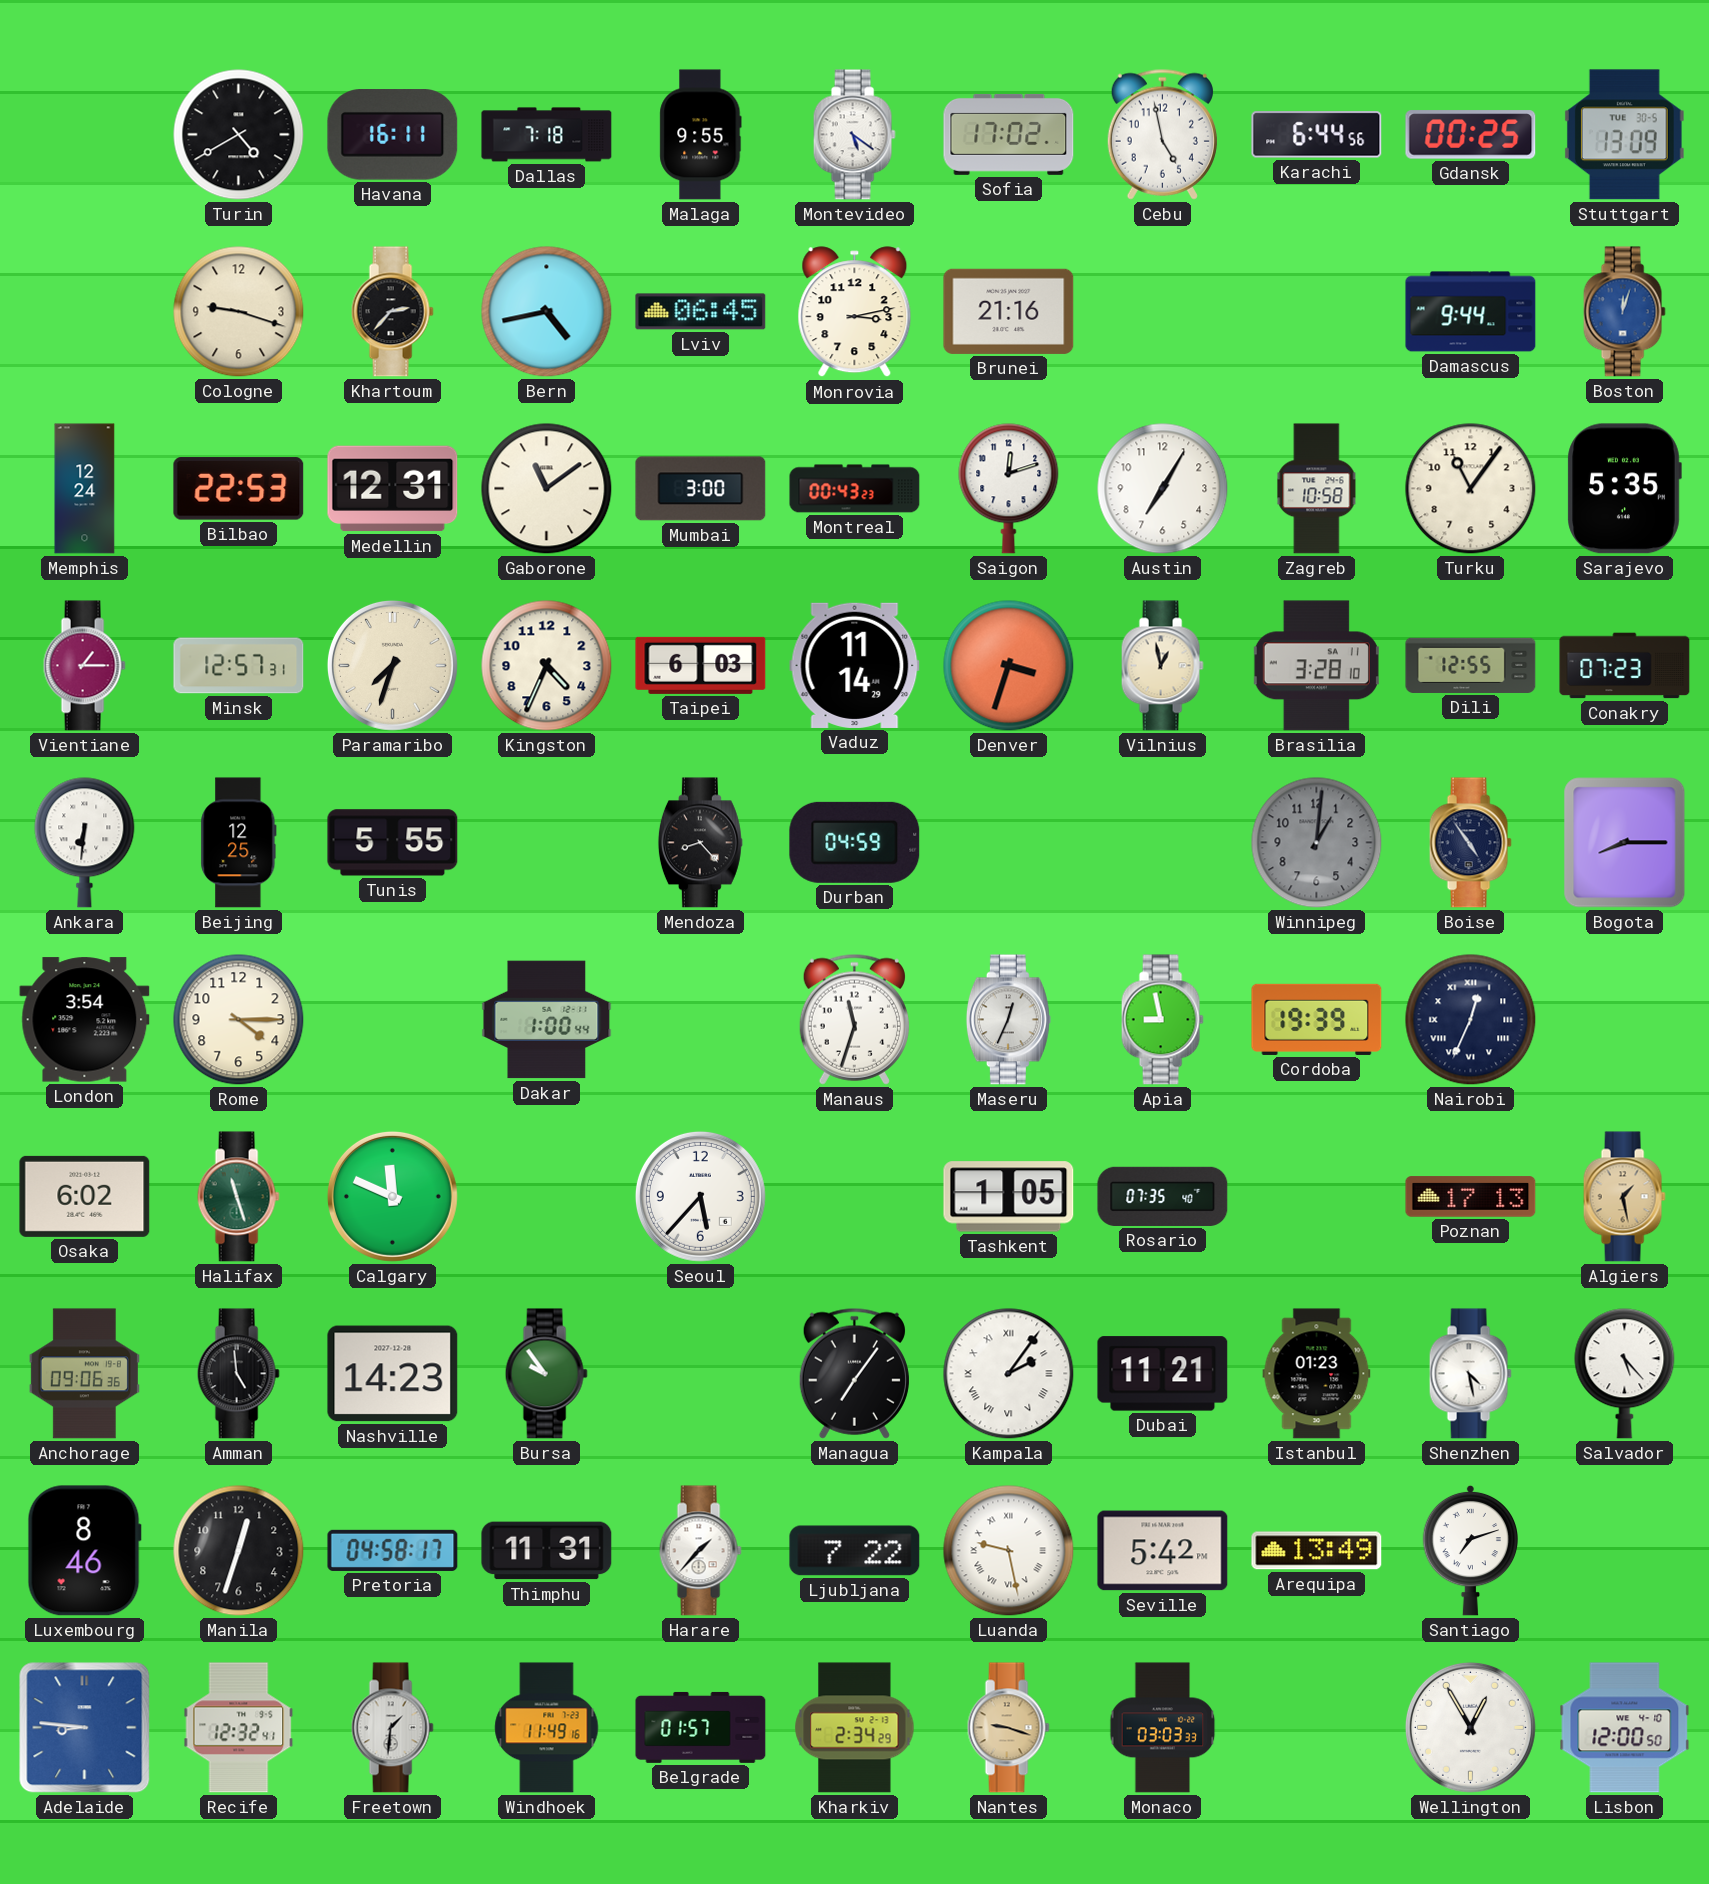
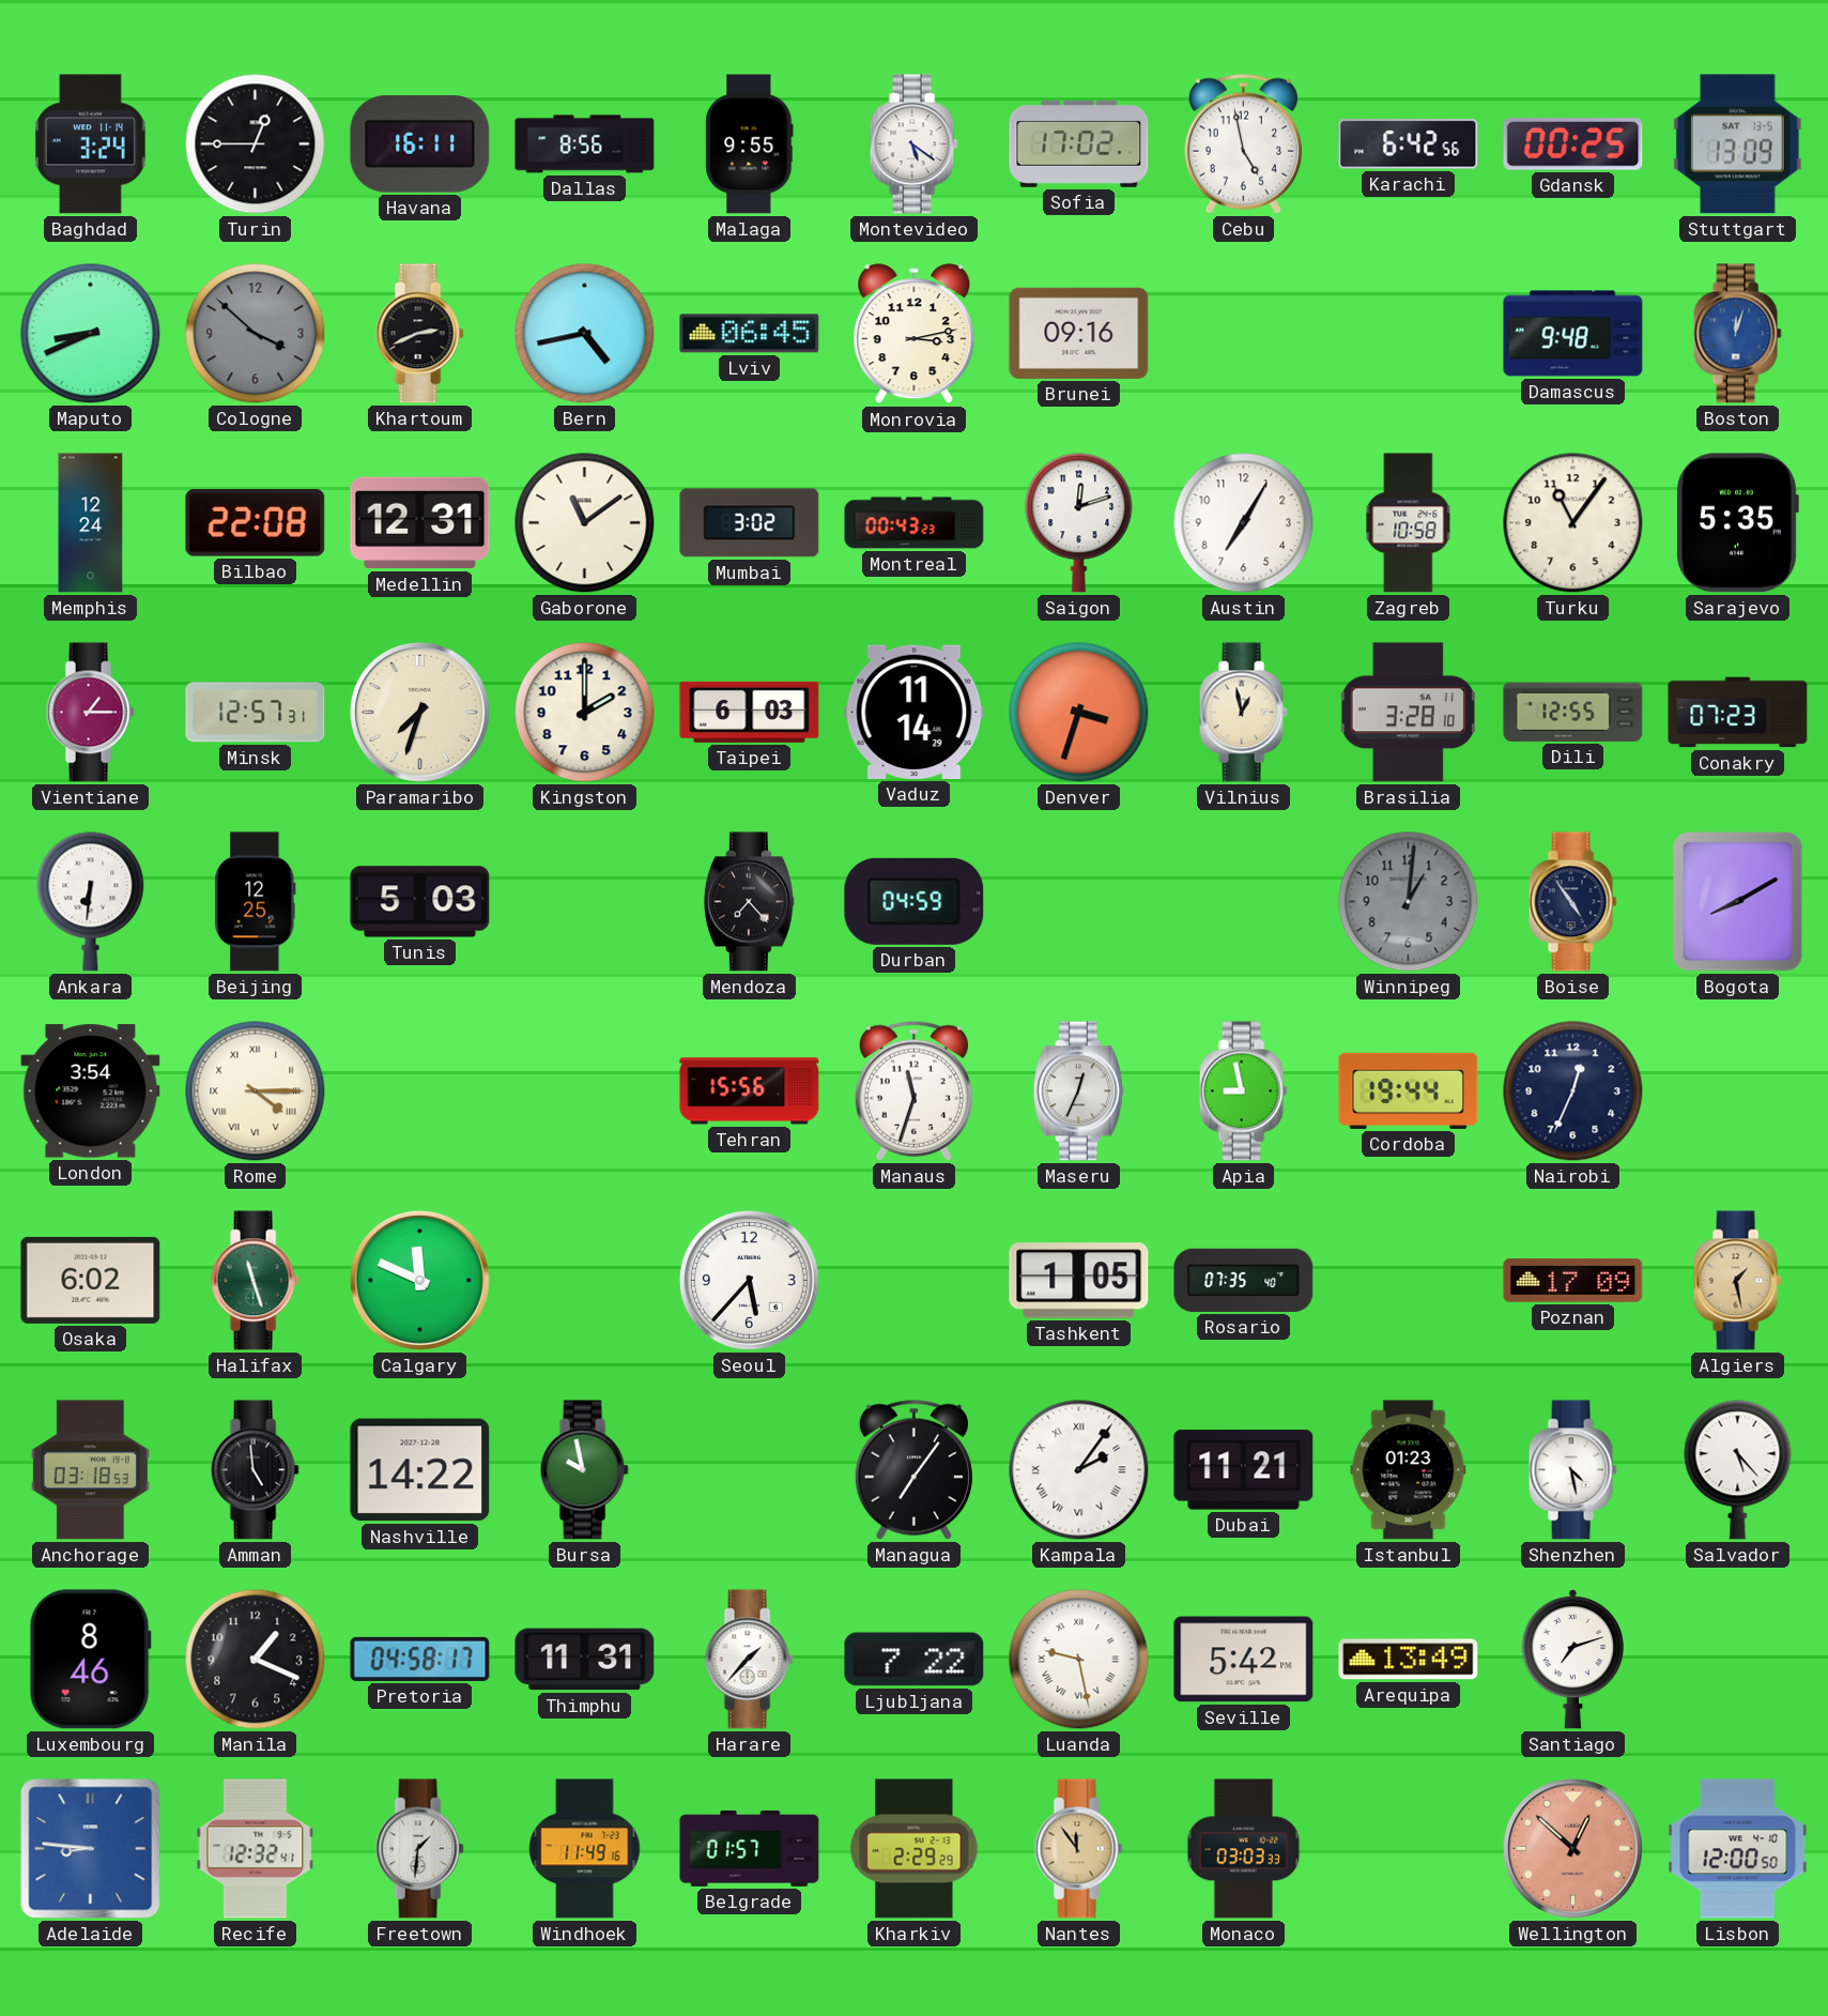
Baghdad: none -> 3:24 (90, 144)
Turin: 4:40 -> 12:45 (256, 144)
Dallas: 7:18 -> 8:56 (585, 144)
Karachi: 6:44 -> 6:42 (1409, 144)
Stuttgart date: TUE 30-5 -> SAT 13-5 (1737, 144)
Maputo: none -> 8:41 (91, 334)
Cologne: 9:18 -> 3:52 (256, 334)
Cologne dial: cream -> grey (256, 334)
Khartoum: 2:37 -> 2:41 (419, 334)
Brunei: 21:16 -> 09:16 (1079, 333)
Damascus: 9:44 -> 9:48 (1573, 334)
Bilbao: 22:53 -> 22:08 (256, 523)
Mumbai: 3:00 -> 3:02 (750, 523)
Kingston: 4:34 -> 2:00 (585, 713)
Tunis: 5:55 -> 5:03 (420, 902)
Mendoza: 8:23 -> 7:23 (749, 902)
Bogota: 8:15 -> 8:10 (1738, 902)
Rome numerals: Arabic -> Roman (256, 1091)
Dakar: 1:00 -> none (547, 1020)
Tehran: none -> 15:56 (750, 1091)
Cordoba: 19:39 -> 19:44 (1409, 1090)
Nairobi numerals: Roman -> Arabic (1573, 1091)
Poznan: 17:13 -> 17:09 (1573, 1281)
Anchorage: 09:06 -> 03:18 (90, 1470)
Nashville: 14:23 -> 14:22 (420, 1470)
Bursa: 9:54 -> 9:58 (584, 1470)
Manila: 12:33 -> 1:19 (256, 1660)
Kharkiv: 2:34 -> 2:29 (915, 1849)
Nantes: 9:18 -> 11:54 (1078, 1849)
Wellington: 12:55 -> 12:52 (1572, 1848)
Wellington dial: white -> salmon (1572, 1848)
